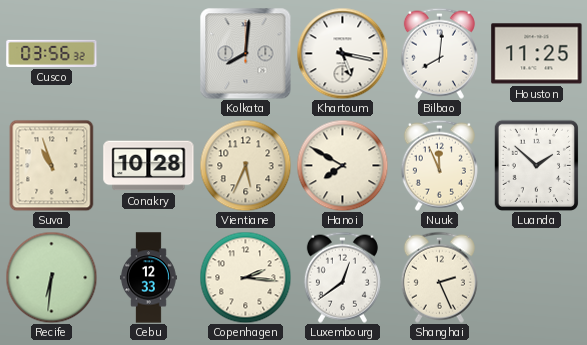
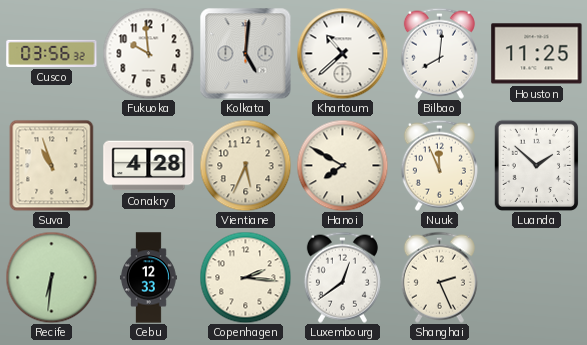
Fukuoka: none -> 9:59 (148, 53)
Kolkata: 8:01 -> 5:01 (245, 53)
Khartoum: 5:17 -> 10:38 (342, 53)
Conakry: 10:28 -> 4:28 (149, 166)
